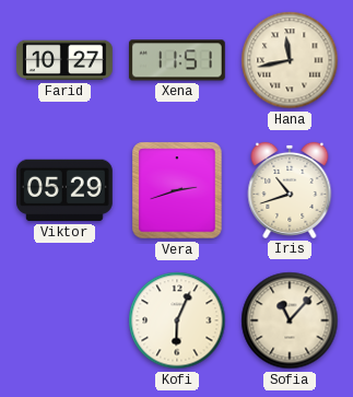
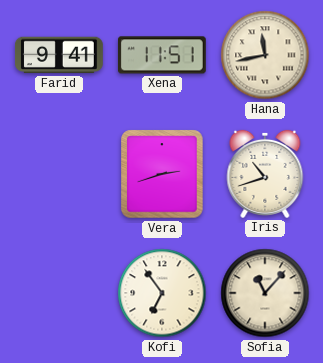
Farid: 10:27 -> 9:41 (60, 55)
Viktor: 05:29 -> none (64, 190)
Kofi: 6:04 -> 6:54 (162, 293)
